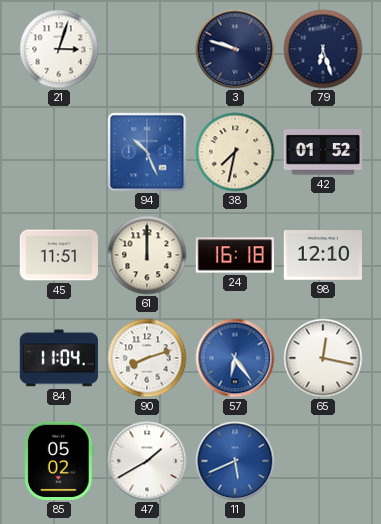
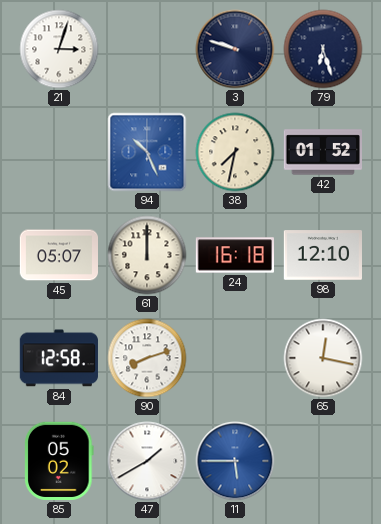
45: 11:51 -> 05:07 (58, 255)
84: 11:04 -> 12:58 (59, 358)
57: 6:24 -> none (235, 358)
11: 5:41 -> 5:45 (235, 461)
